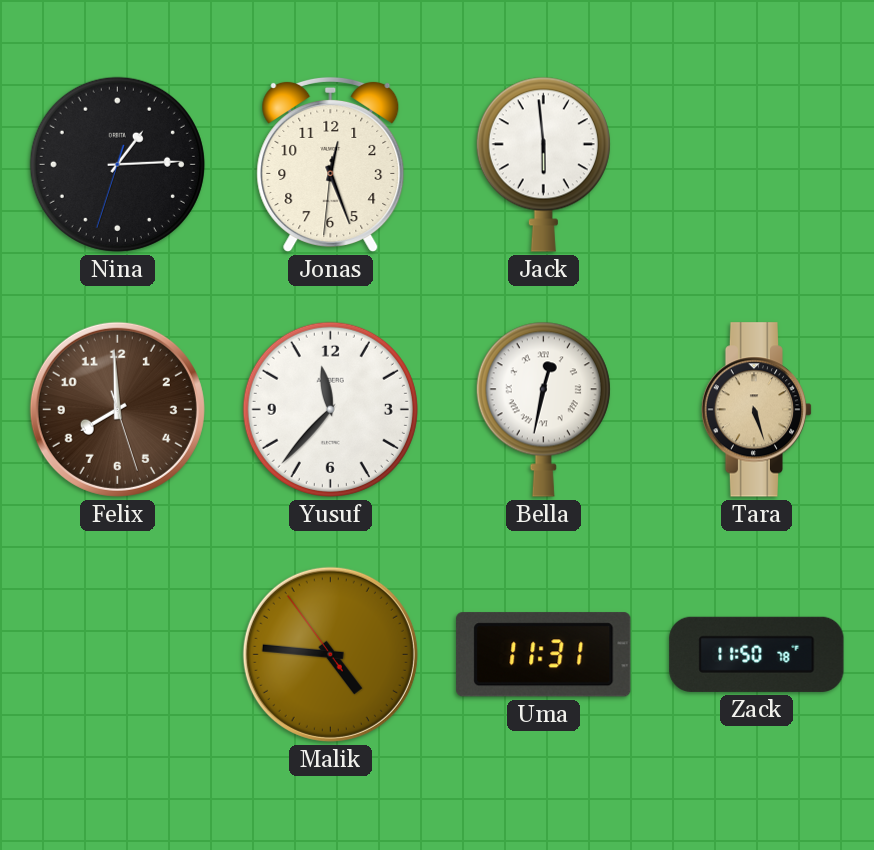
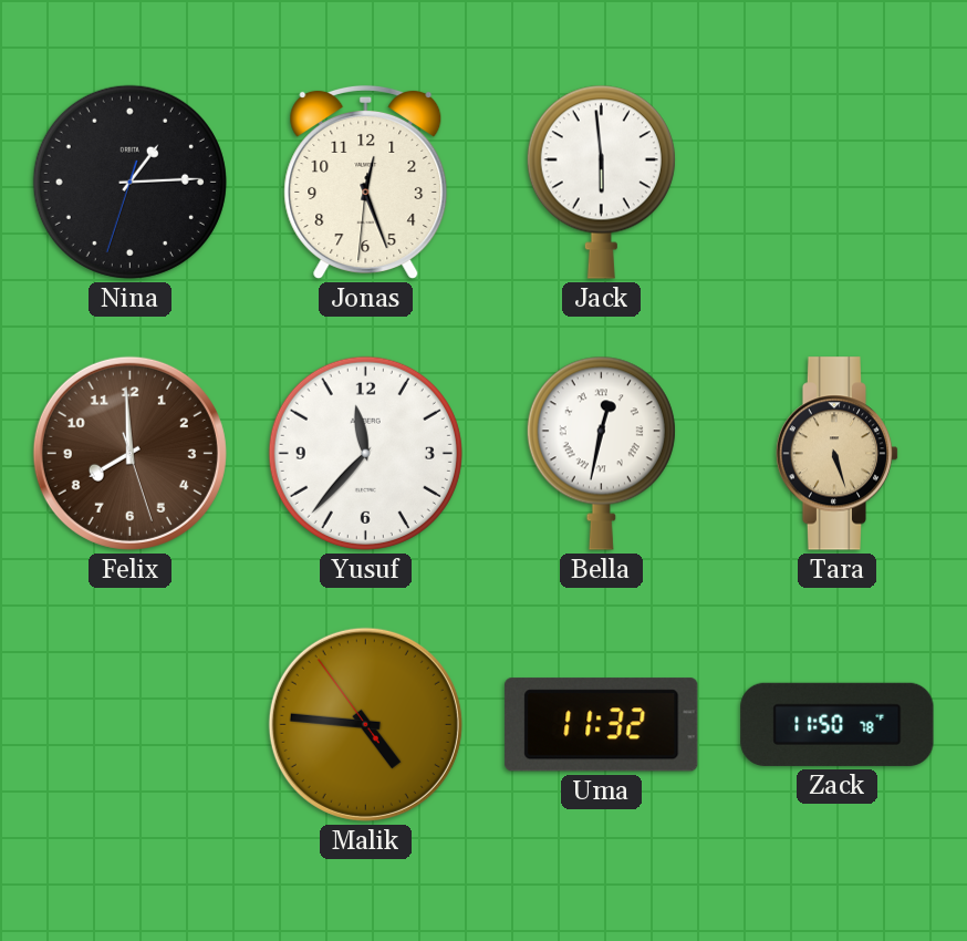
Uma: 11:31 -> 11:32 (602, 725)
